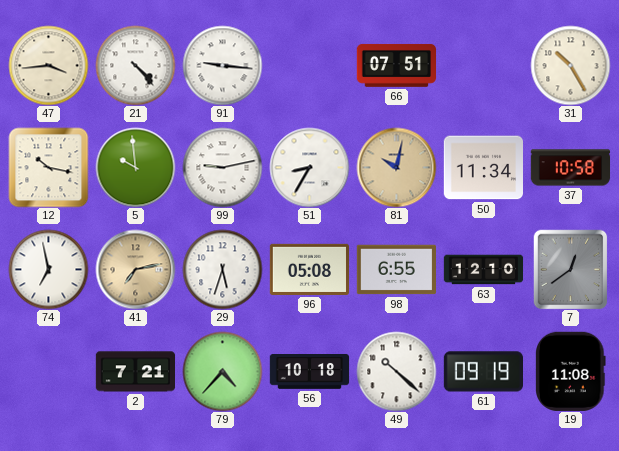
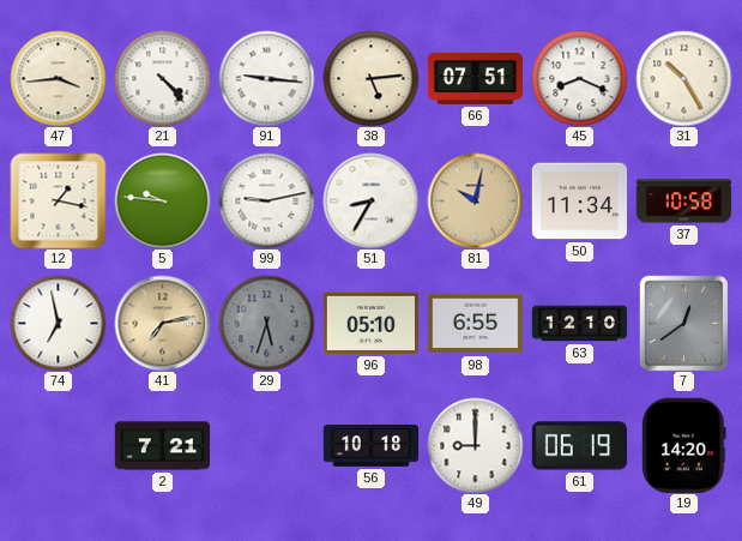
38: none -> 5:14 (370, 78)
45: none -> 8:19 (579, 78)
12: 10:17 -> 1:17 (58, 200)
5: 9:59 -> 9:46 (162, 200)
29 dial: white -> grey (266, 323)
96: 05:08 -> 05:10 (370, 323)
79: 4:37 -> none (222, 371)
49: 10:22 -> 9:00 (475, 445)
61: 09:19 -> 06:19 (579, 446)
19: 11:08 -> 14:20 (684, 445)
